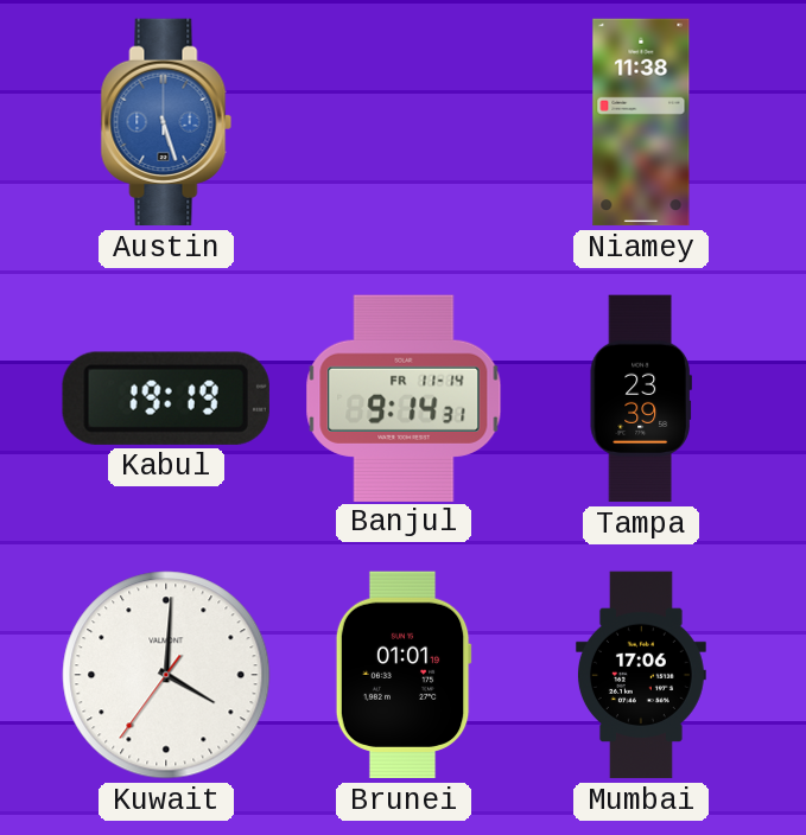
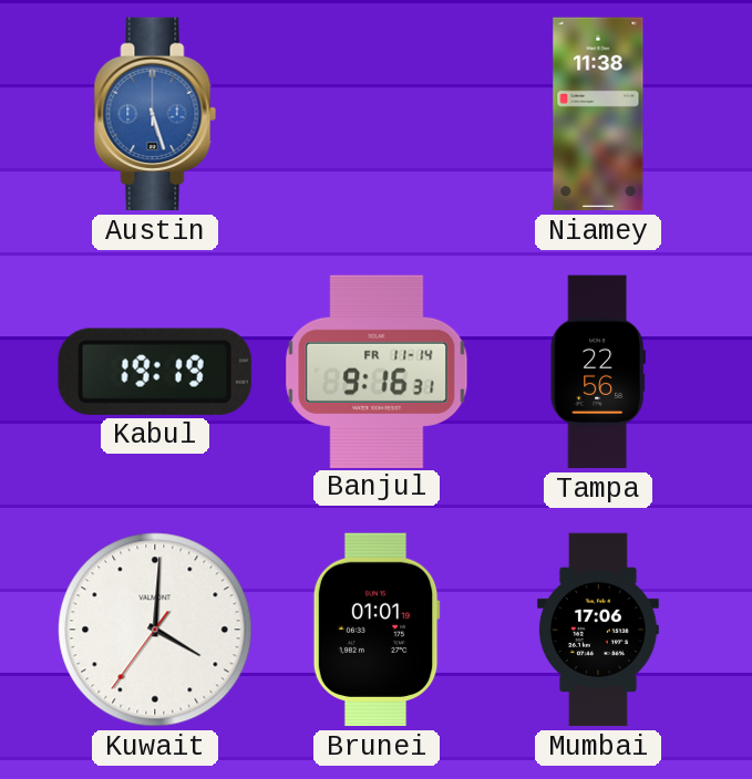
Banjul: 9:14 -> 9:16 (377, 371)
Tampa: 23:39 -> 22:56 (598, 372)
